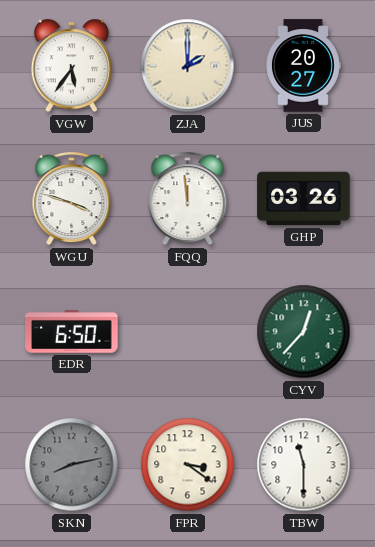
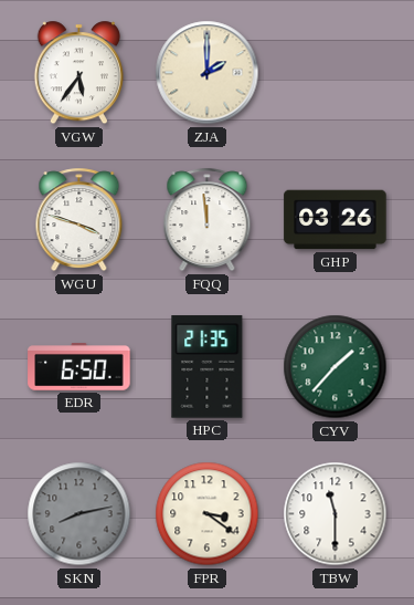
JUS: 20:27 -> none (303, 66)
HPC: none -> 21:35 (208, 367)
CYV: 12:37 -> 1:37 (336, 367)
